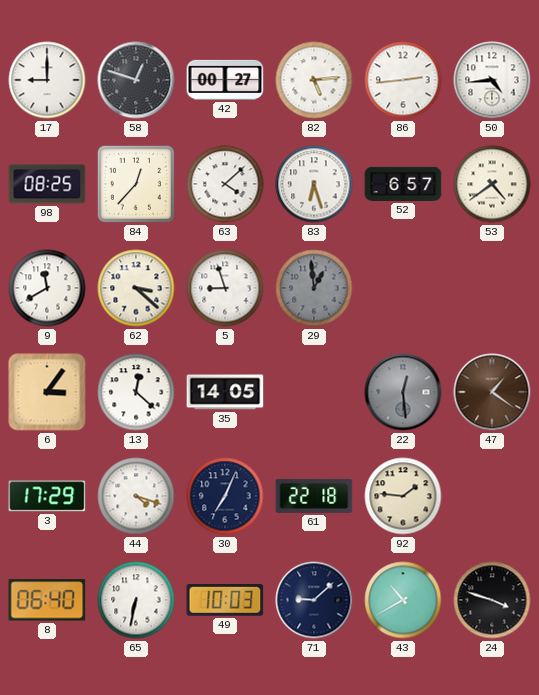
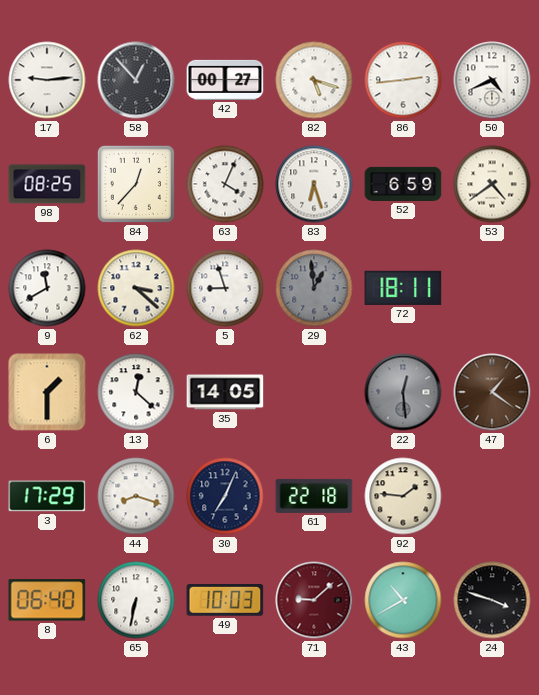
17: 9:00 -> 9:14 (47, 80)
58: 12:48 -> 12:53 (136, 80)
82: 5:14 -> 5:18 (314, 80)
50: 4:44 -> 4:41 (492, 80)
63: 4:08 -> 4:04 (225, 184)
52: 6:57 -> 6:59 (403, 184)
72: none -> 18:11 (403, 288)
6: 3:06 -> 1:30 (47, 392)
44: 4:18 -> 8:18 (136, 496)
71 dial: navy -> burgundy (314, 600)
